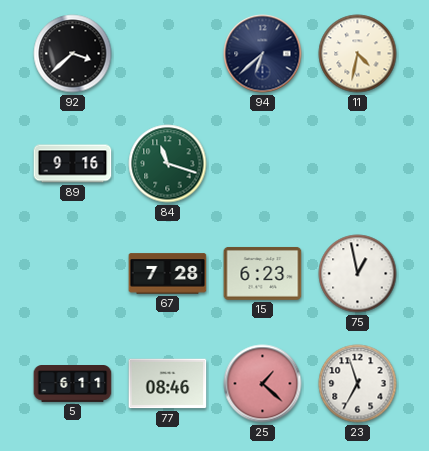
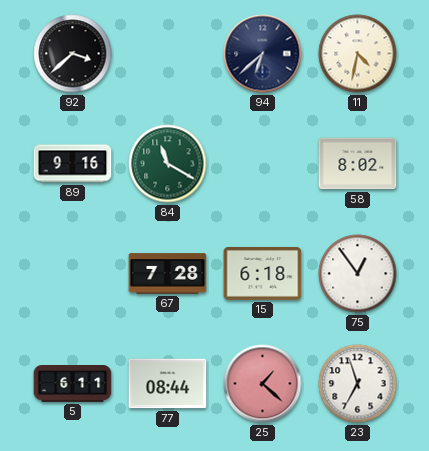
84: 11:18 -> 11:20 (168, 164)
58: none -> 8:02 (358, 164)
15: 6:23 -> 6:18 (263, 273)
75: 12:58 -> 12:54 (358, 274)
77: 08:46 -> 08:44 (168, 384)
